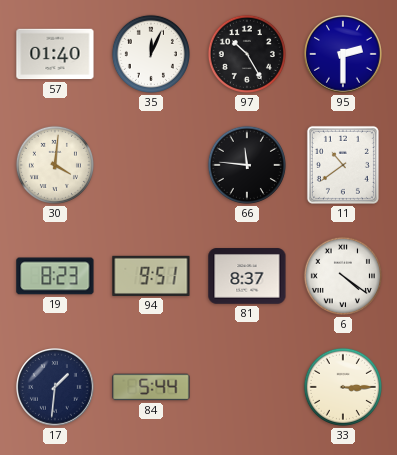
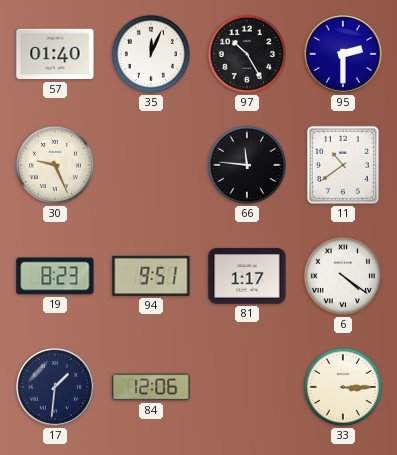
30: 4:01 -> 9:26 (55, 165)
81: 8:37 -> 1:17 (247, 276)
84: 5:44 -> 12:06 (151, 387)
